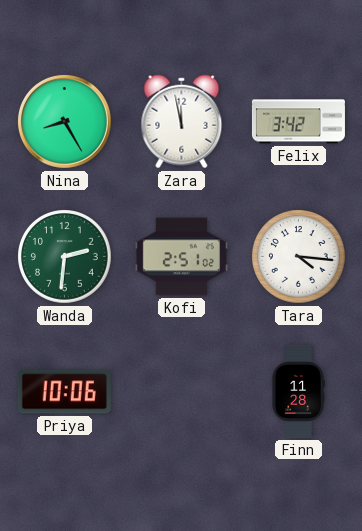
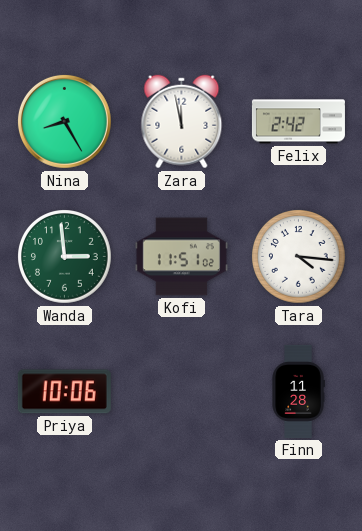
Felix: 3:42 -> 2:42 (298, 122)
Wanda: 2:31 -> 2:59 (65, 257)
Kofi: 2:51 -> 11:51 (181, 257)
